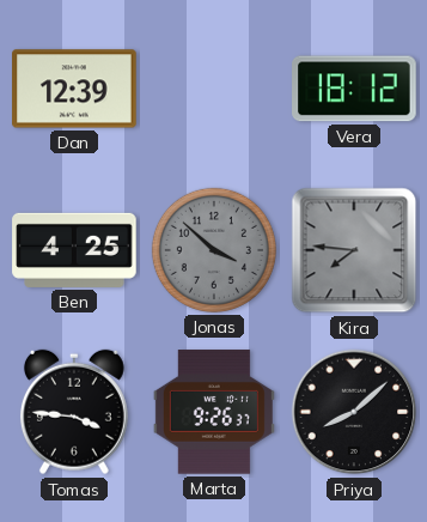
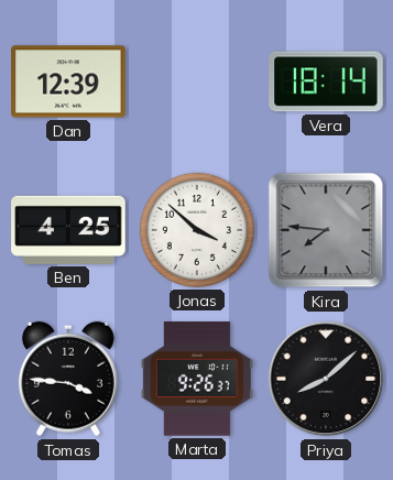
Vera: 18:12 -> 18:14 (326, 81)
Jonas dial: grey -> white (197, 230)
